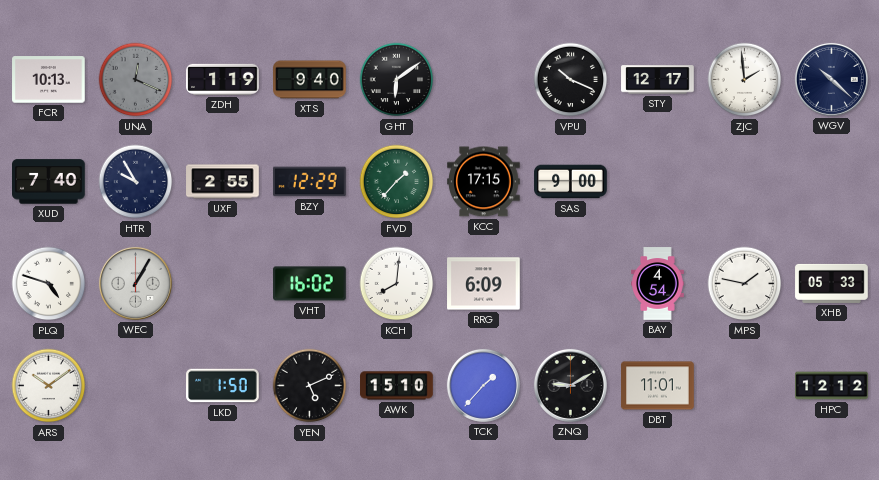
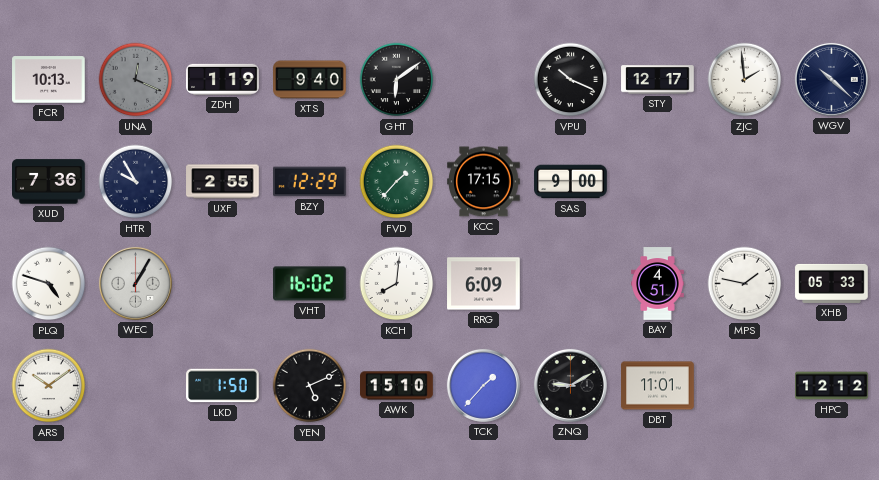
XUD: 7:40 -> 7:36 (49, 182)
BAY: 4:54 -> 4:51 (658, 284)
